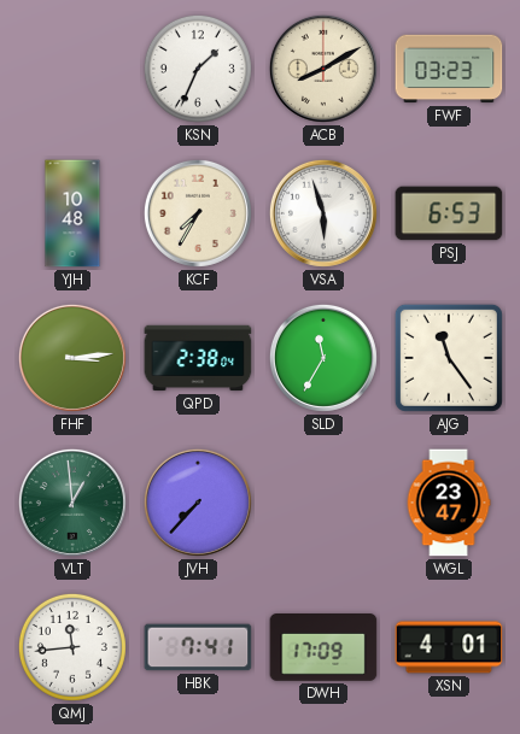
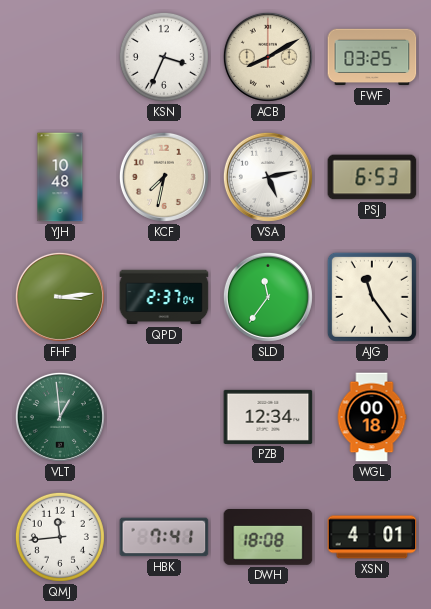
KSN: 1:34 -> 3:34 (164, 57)
FWF: 03:23 -> 03:25 (372, 57)
KCF: 7:35 -> 7:32 (164, 177)
VSA: 5:57 -> 5:13 (268, 177)
QPD: 2:38 -> 2:37 (164, 297)
SLD: 11:35 -> 11:36 (268, 297)
JVH: 7:37 -> none (198, 503)
PZB: none -> 12:34 (268, 417)
WGL: 23:47 -> 00:18 (372, 417)
DWH: 17:09 -> 18:08 (268, 538)
